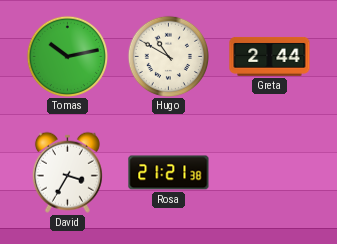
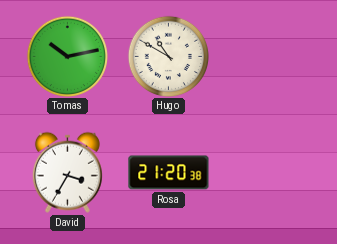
Greta: 2:44 -> none (270, 56)
Rosa: 21:21 -> 21:20 (169, 173)
